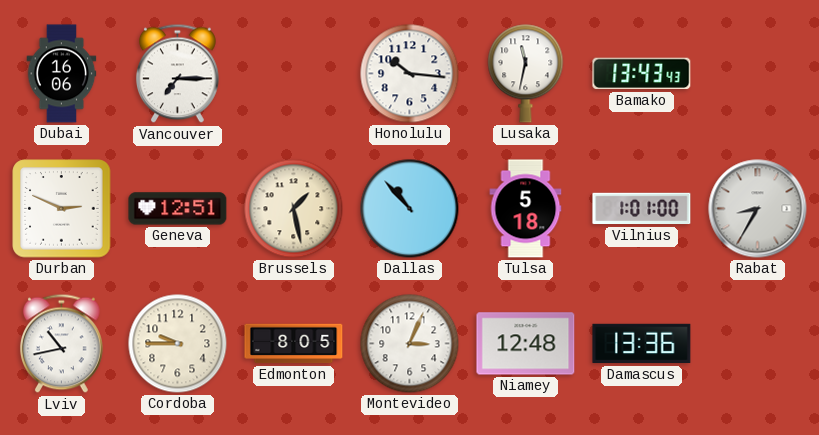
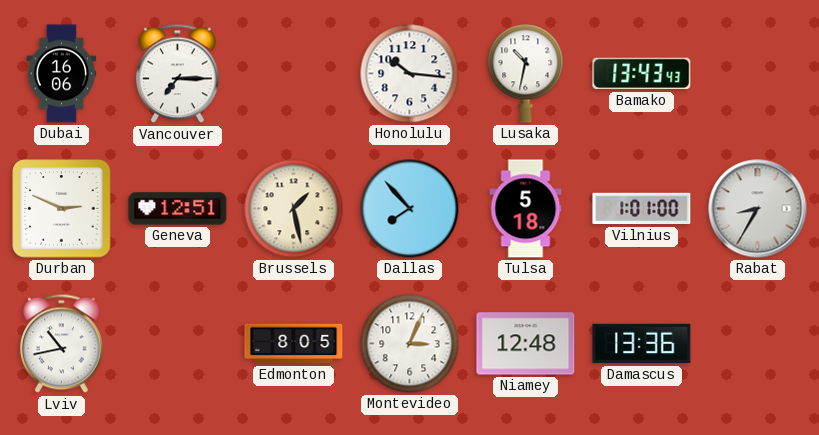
Lusaka: 11:32 -> 10:32 (526, 74)
Dallas: 10:53 -> 7:53 (410, 209)
Cordoba: 9:45 -> none (178, 344)
